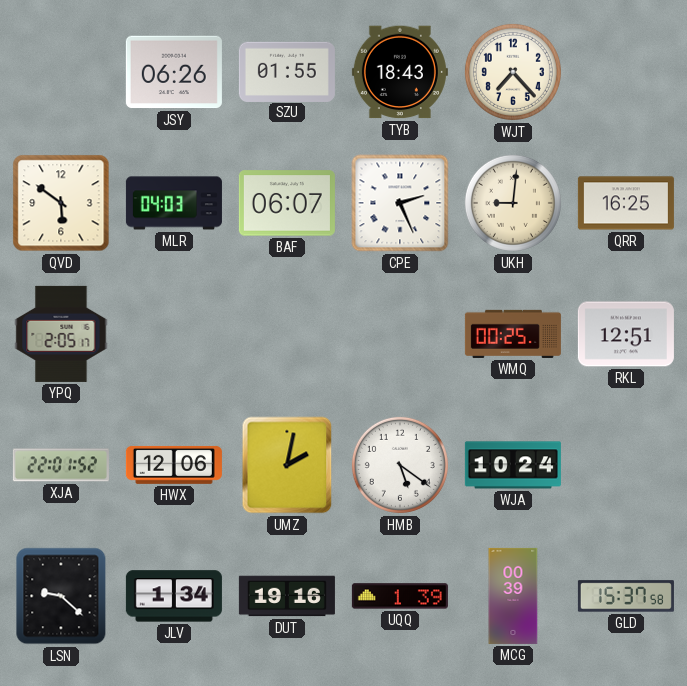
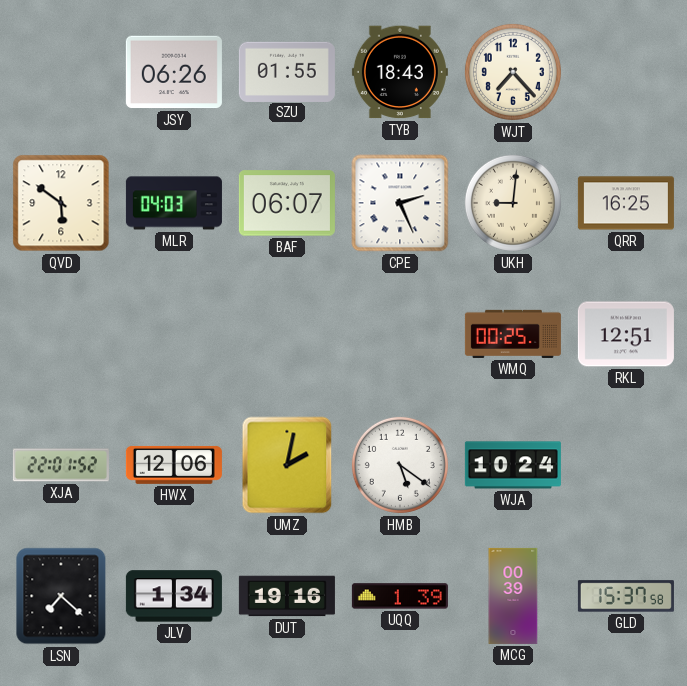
YPQ: 2:05 -> none (61, 334)
LSN: 9:22 -> 7:22 (61, 596)
